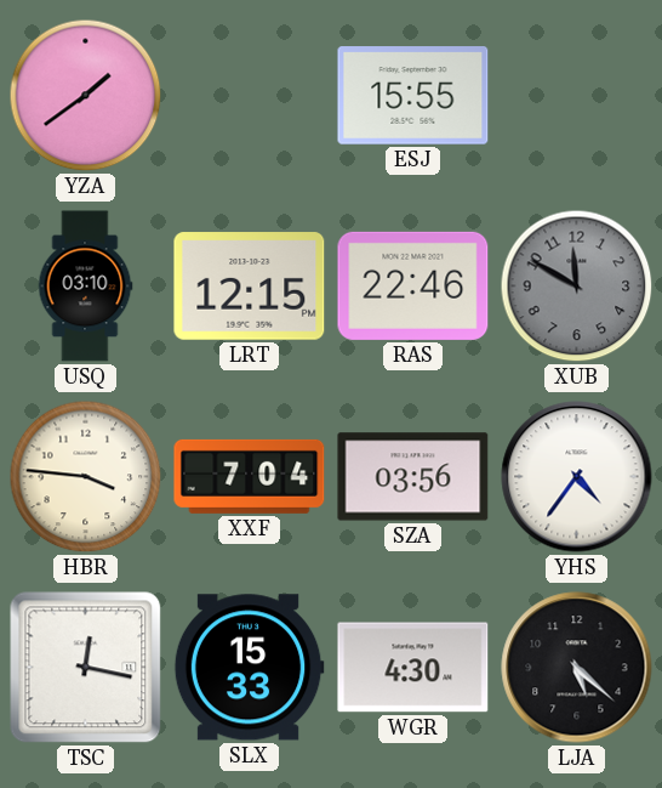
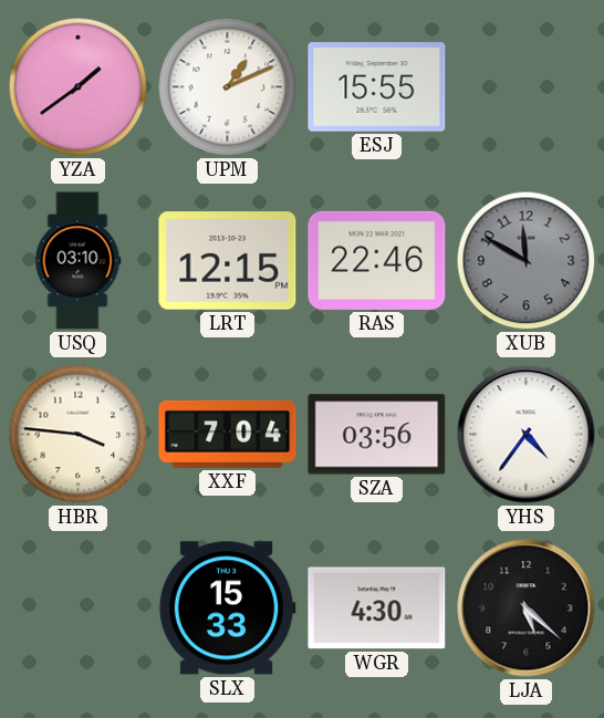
UPM: none -> 1:11 (228, 87)
TSC: 12:17 -> none (86, 668)
